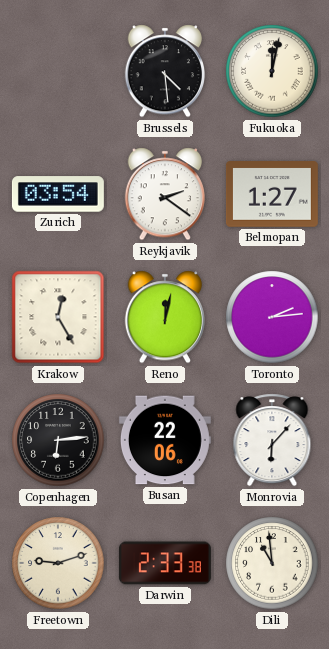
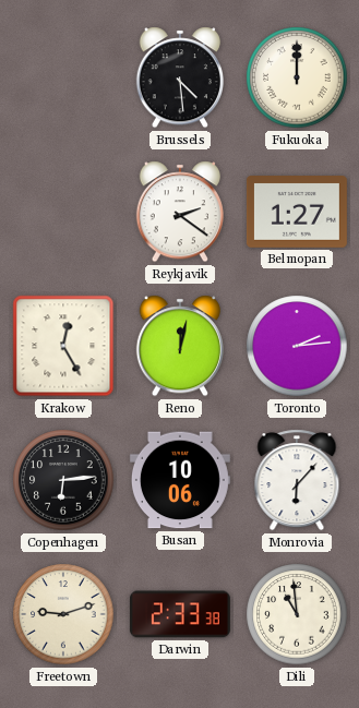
Fukuoka: 12:02 -> 12:00 (297, 77)
Zurich: 03:54 -> none (58, 194)
Busan: 22:06 -> 10:06 (180, 480)
